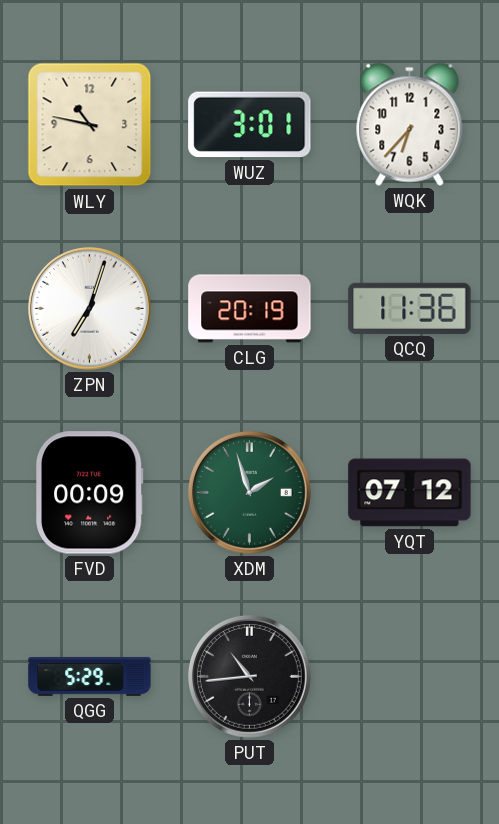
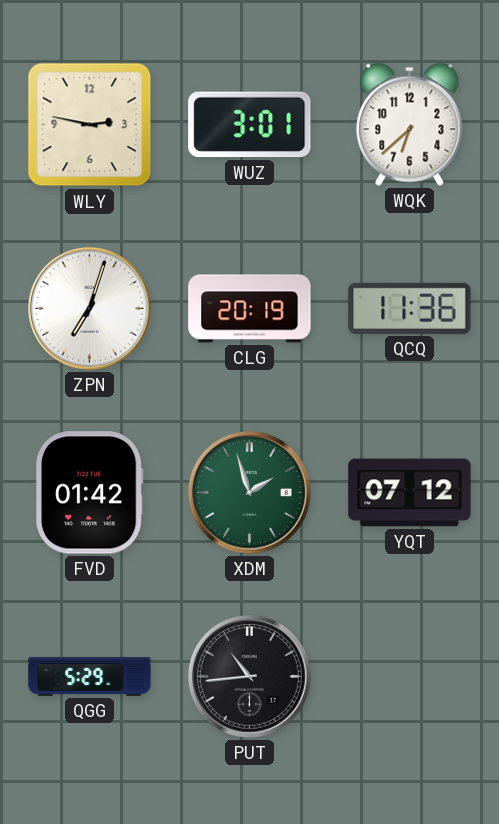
WLY: 10:47 -> 2:47 (90, 125)
WQK: 6:37 -> 6:38 (410, 124)
FVD: 00:09 -> 01:42 (89, 493)
